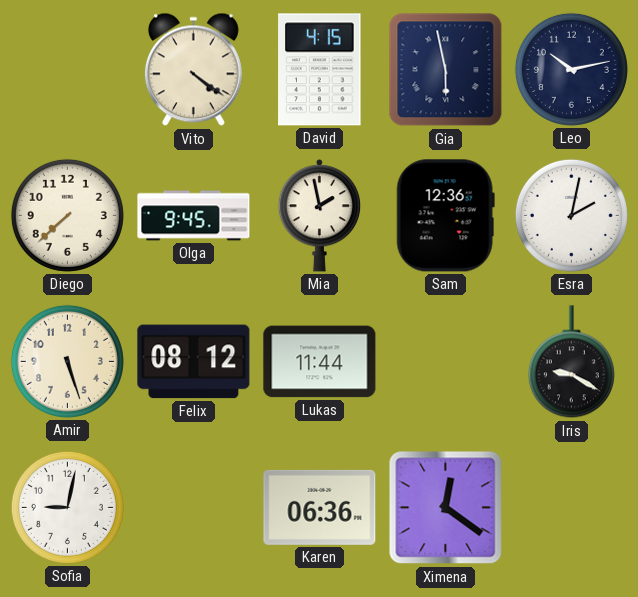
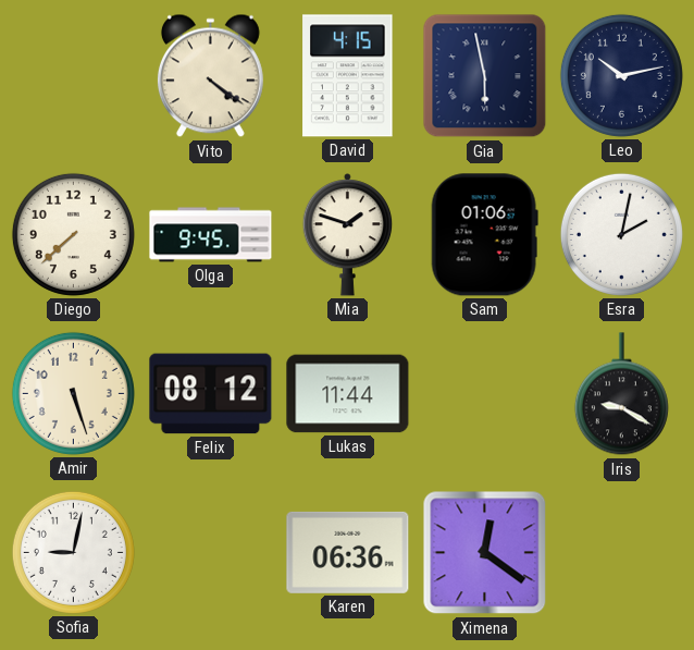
Mia: 1:58 -> 1:48 (348, 235)
Sam: 12:36 -> 01:06 (484, 235)
